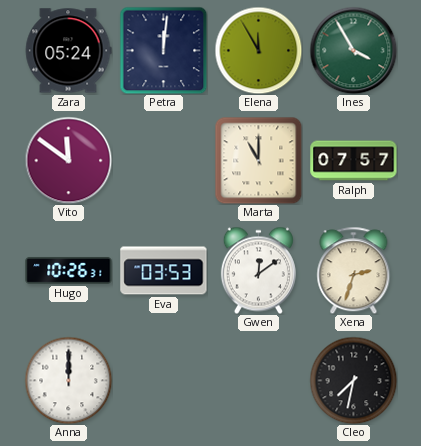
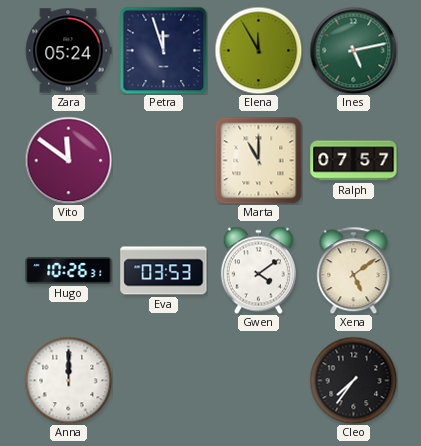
Petra: 12:01 -> 11:57 (163, 50)
Ines: 3:55 -> 5:13 (353, 50)
Gwen: 12:09 -> 4:09 (258, 270)
Xena: 2:33 -> 5:09 (354, 270)
Cleo: 7:32 -> 7:36 (353, 380)
